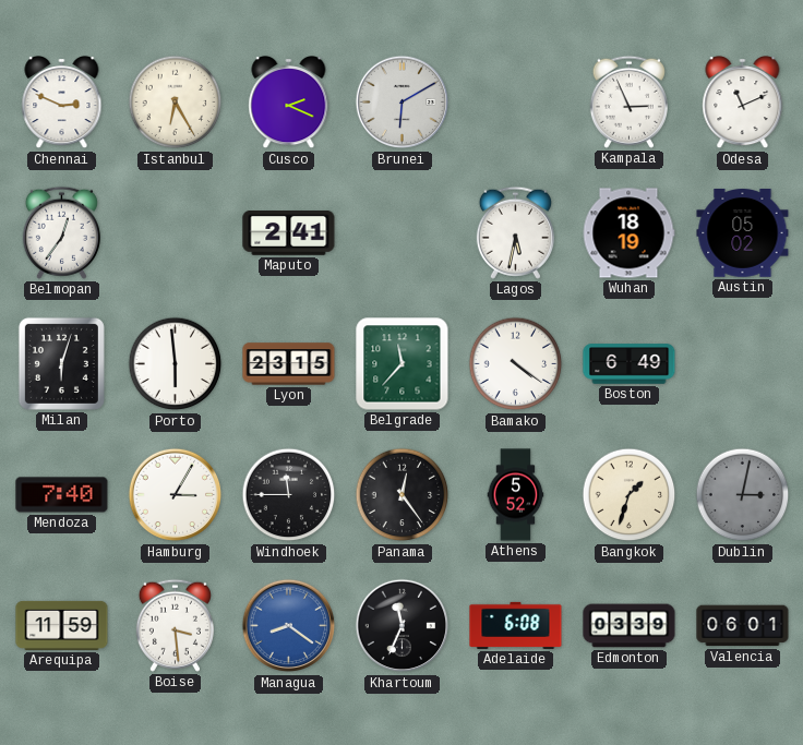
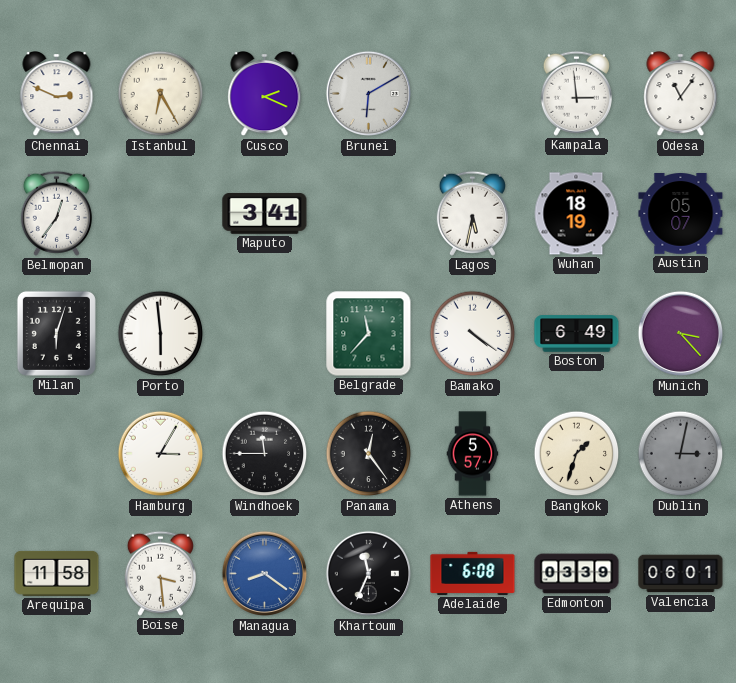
Kampala: 2:56 -> 2:59 (576, 93)
Odesa: 11:11 -> 11:06 (681, 95)
Maputo: 2:41 -> 3:41 (265, 214)
Austin: 05:02 -> 05:07 (681, 214)
Lyon: 23:15 -> none (289, 364)
Munich: none -> 3:23 (681, 334)
Mendoza: 7:40 -> none (62, 495)
Athens: 5:52 -> 5:57 (473, 454)
Arequipa: 11:59 -> 11:58 (57, 573)
